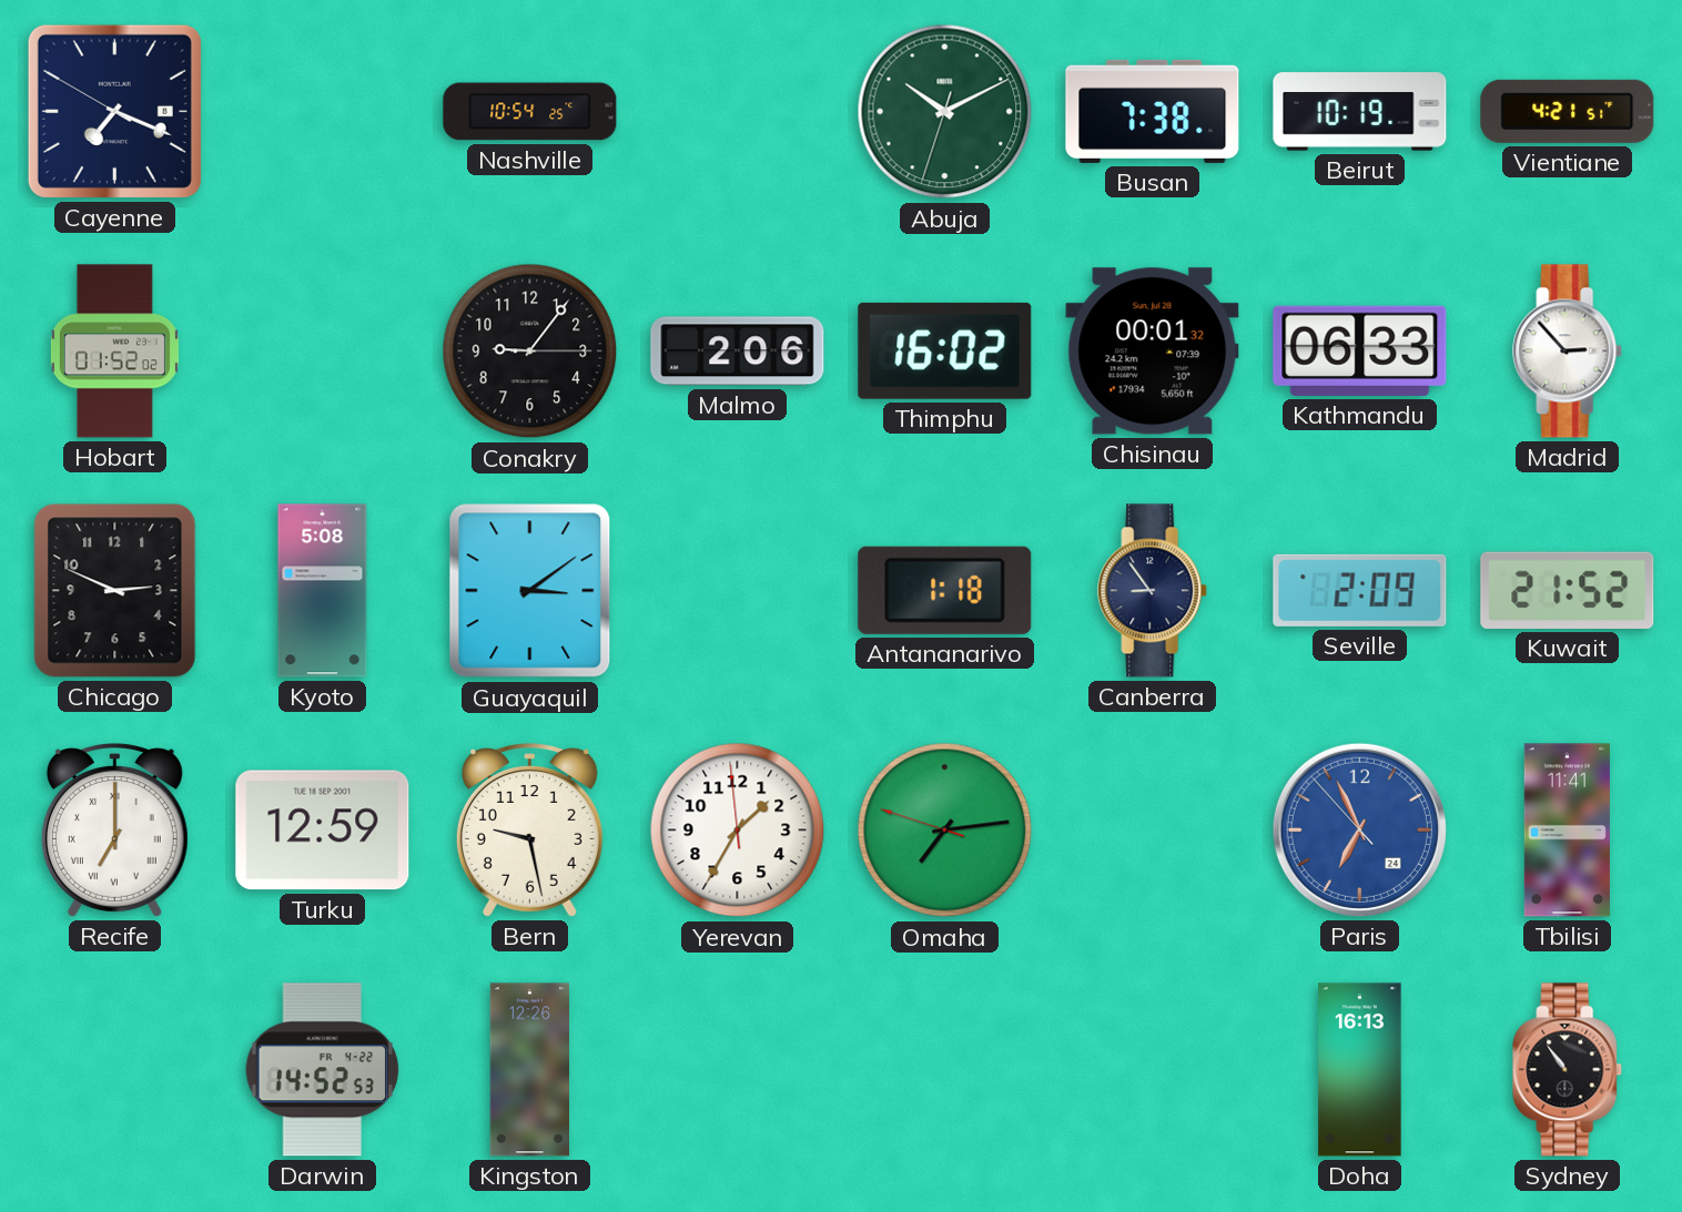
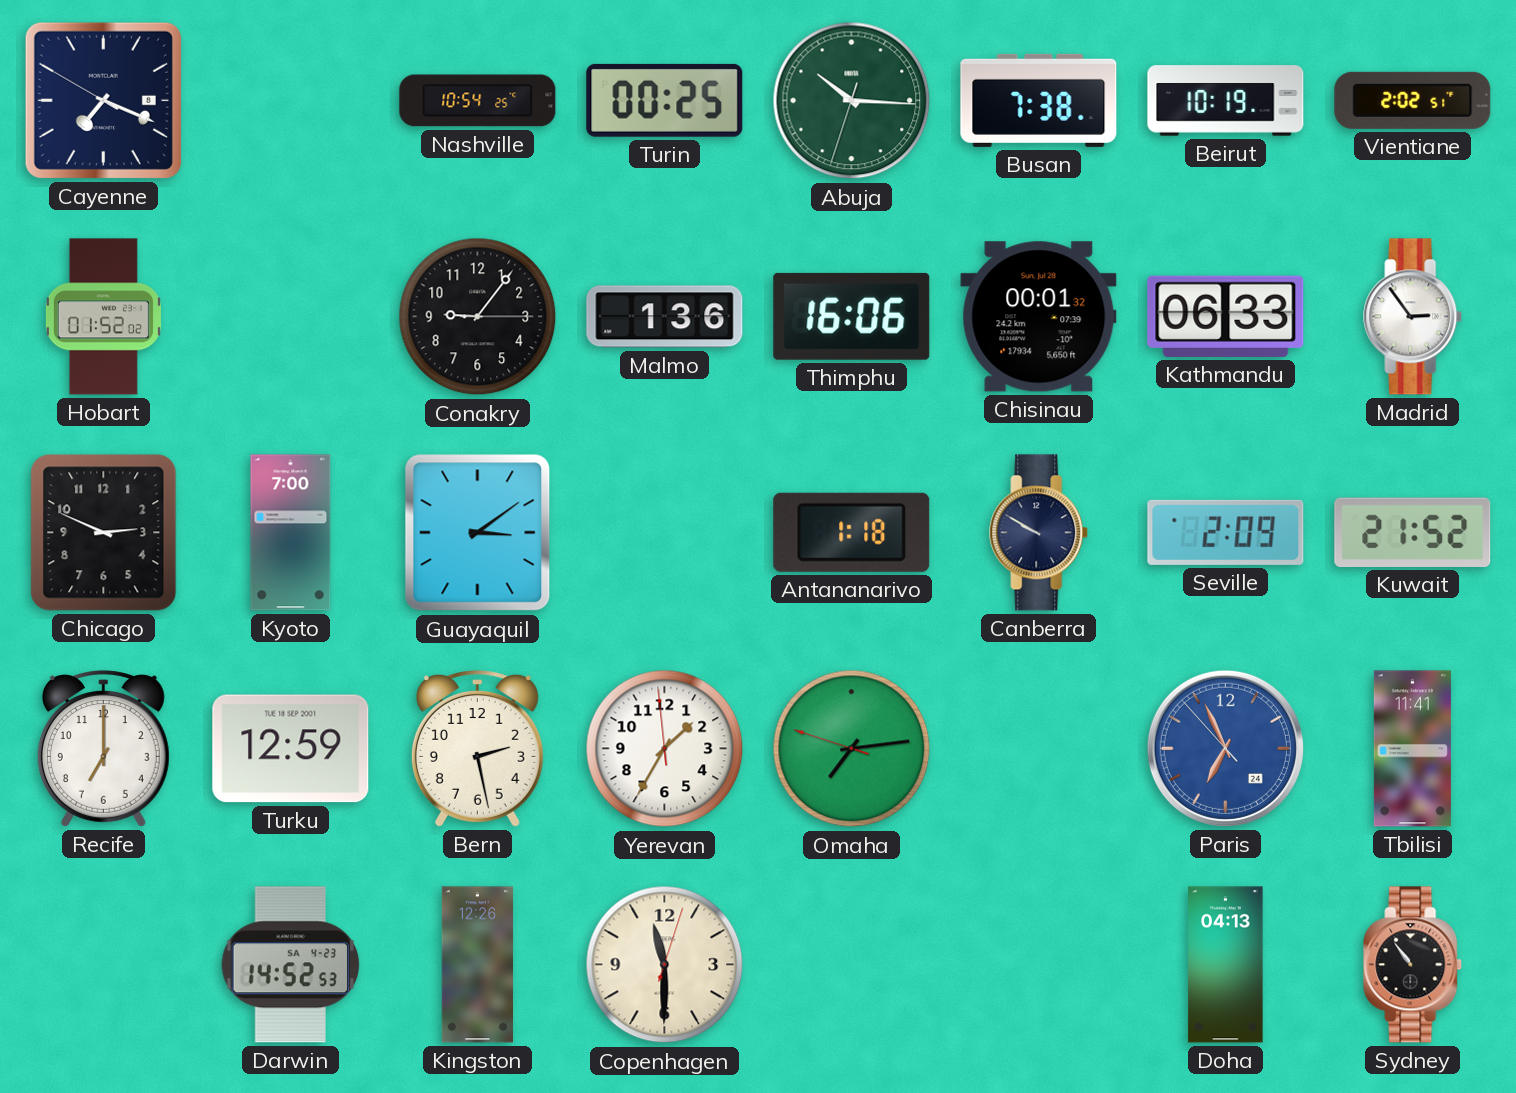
Turin: none -> 00:25 (665, 100)
Abuja: 10:10 -> 10:15 (852, 101)
Vientiane: 4:21 -> 2:02 (1413, 100)
Malmo: 2:06 -> 1:36 (665, 317)
Thimphu: 16:02 -> 16:06 (852, 316)
Madrid: 2:53 -> 2:54 (1413, 317)
Kyoto: 5:08 -> 7:00 (291, 533)
Canberra: 8:54 -> 9:50 (1039, 533)
Recife numerals: Roman -> Arabic (103, 749)
Bern: 9:28 -> 2:28 (477, 749)
Darwin date: FR 4-22 -> SA 4-23 (291, 965)
Copenhagen: none -> 11:30 (665, 965)
Doha: 16:13 -> 04:13 (1226, 965)
